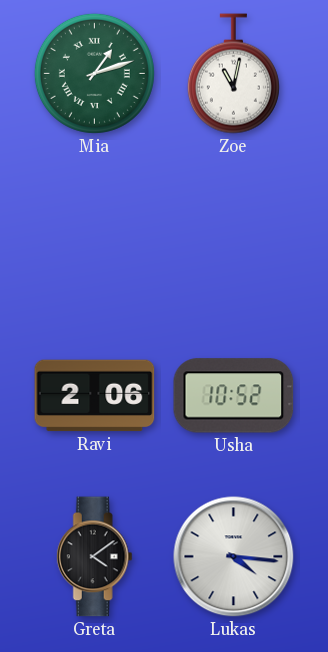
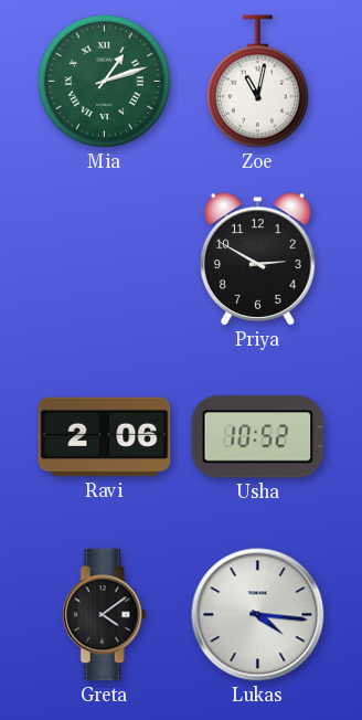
Priya: none -> 2:50 (258, 260)
